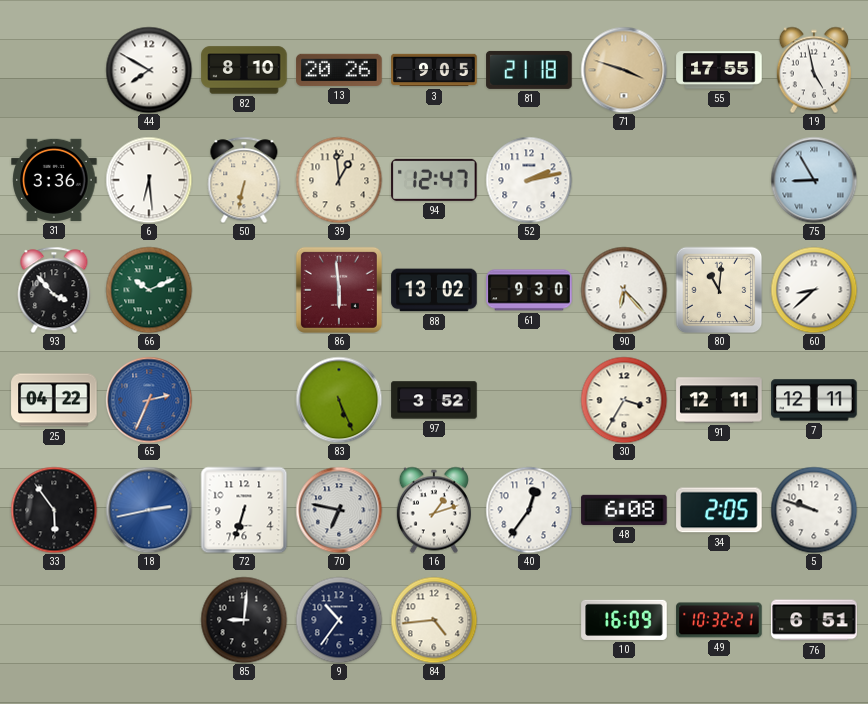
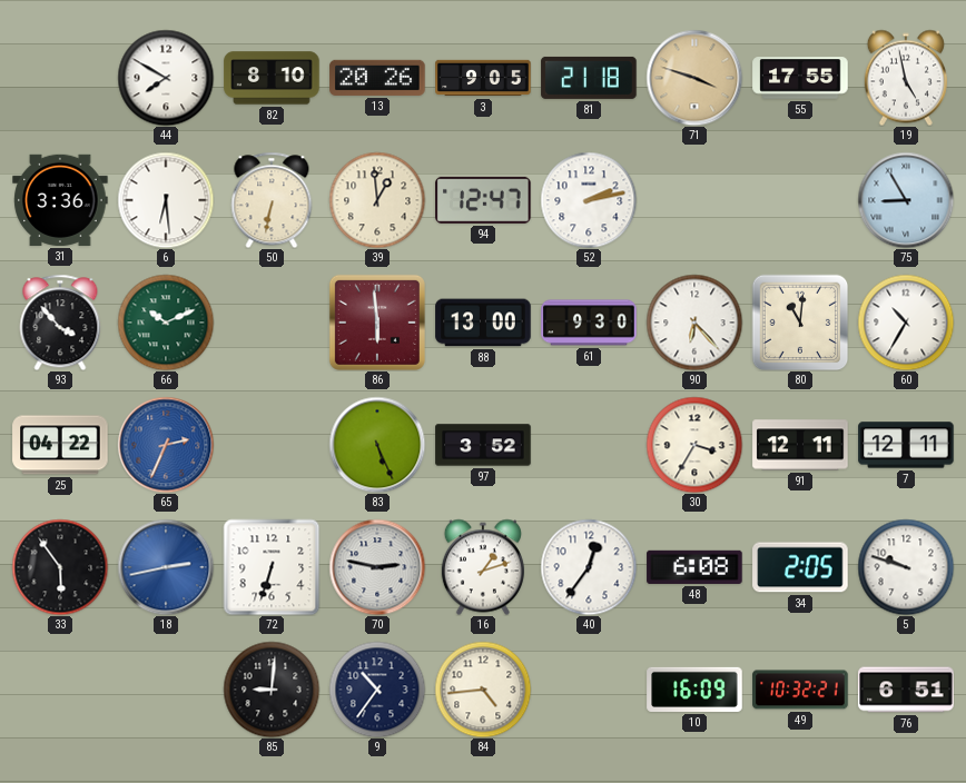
88: 13:02 -> 13:00 (483, 323)
60: 8:38 -> 10:35 (906, 323)
70: 6:47 -> 2:47 (377, 567)
